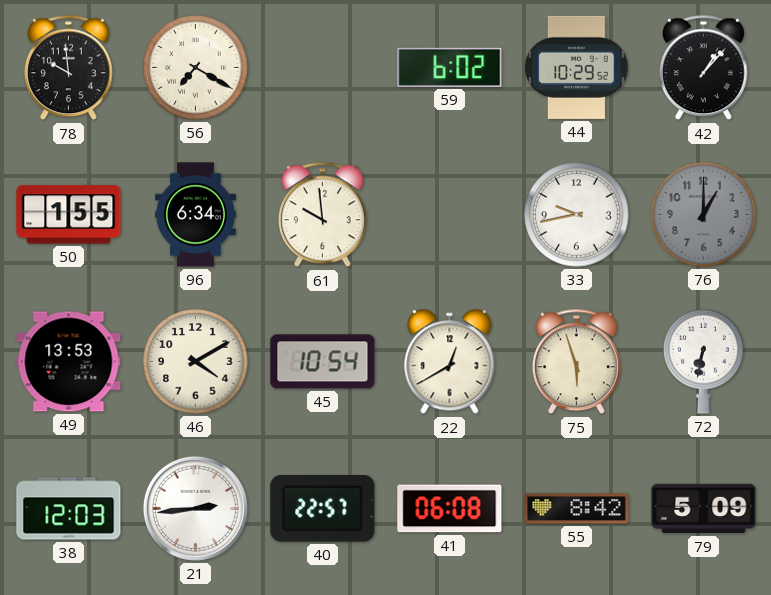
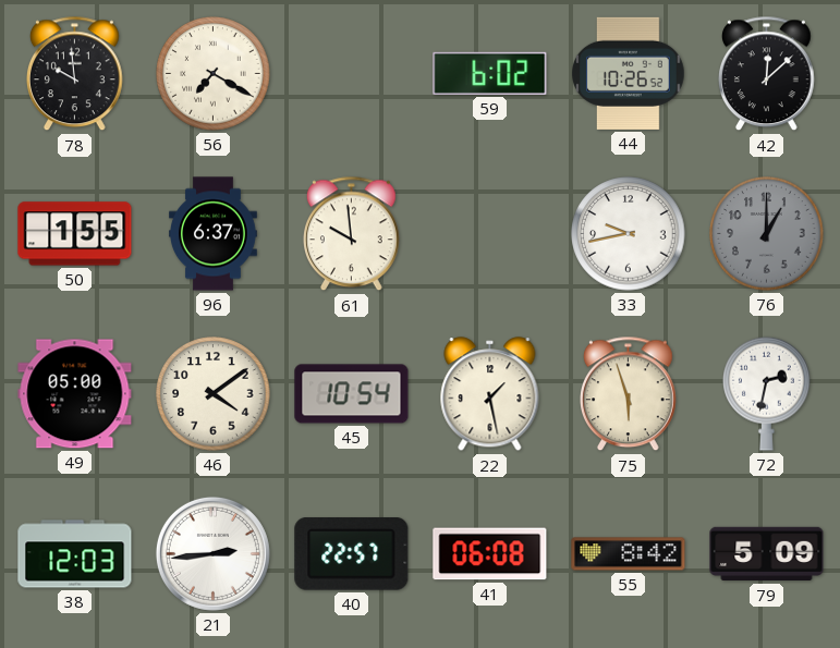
44: 10:29 -> 10:26 (629, 73)
42: 1:07 -> 12:08 (767, 74)
96: 6:34 -> 6:37 (214, 234)
49: 13:53 -> 05:00 (75, 394)
46: 4:10 -> 4:09 (214, 394)
22: 12:40 -> 1:28 (490, 394)
72: 6:32 -> 2:32 (767, 393)
